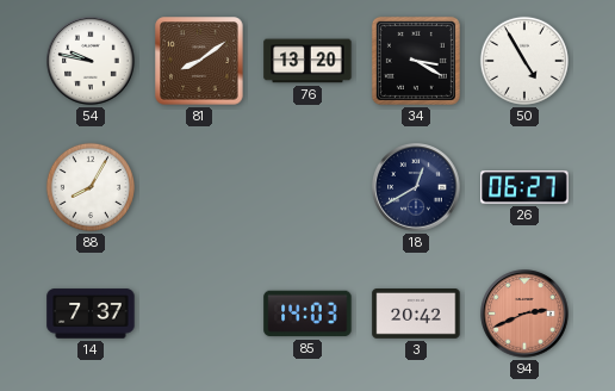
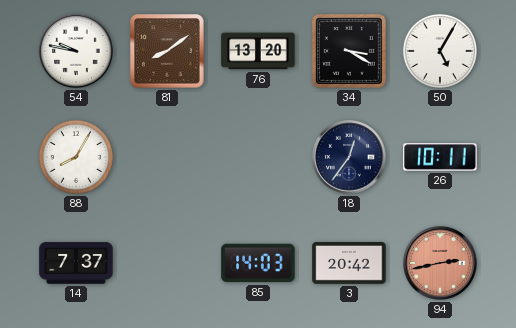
50: 4:55 -> 5:05 (440, 51)
18: 12:40 -> 12:36 (349, 157)
26: 06:27 -> 10:11 (440, 157)
94: 2:41 -> 2:43 (440, 263)
